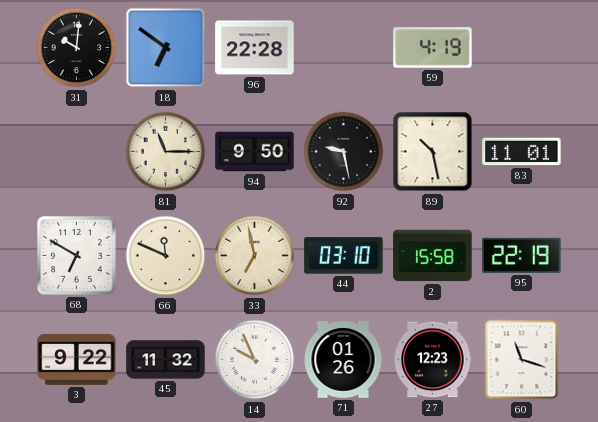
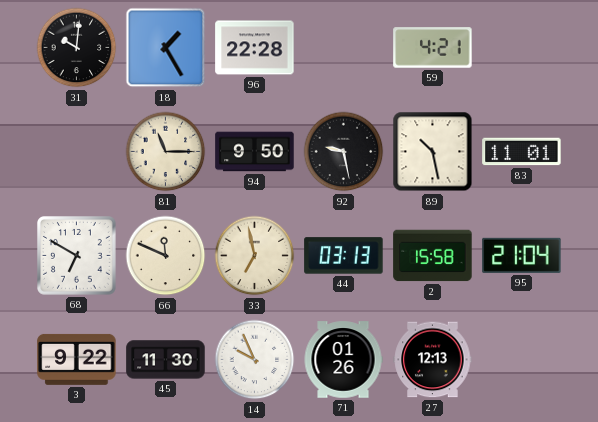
18: 6:51 -> 1:25 (166, 48)
59: 4:19 -> 4:21 (433, 48)
44: 03:10 -> 03:13 (344, 256)
95: 22:19 -> 21:04 (522, 255)
45: 11:32 -> 11:30 (166, 360)
27: 12:23 -> 12:13 (433, 360)
60: 11:18 -> none (522, 360)
